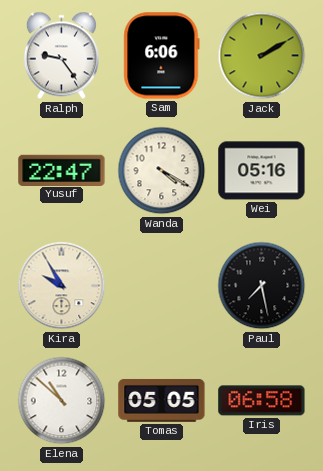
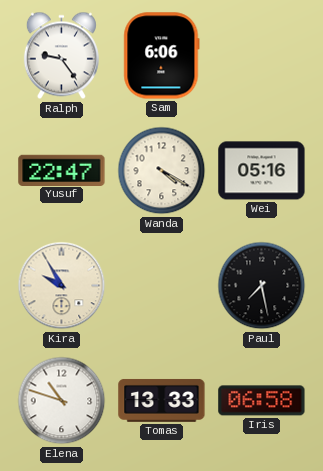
Jack: 2:10 -> none (262, 56)
Elena: 10:52 -> 10:48 (62, 401)
Tomas: 05:05 -> 13:33 (162, 400)
